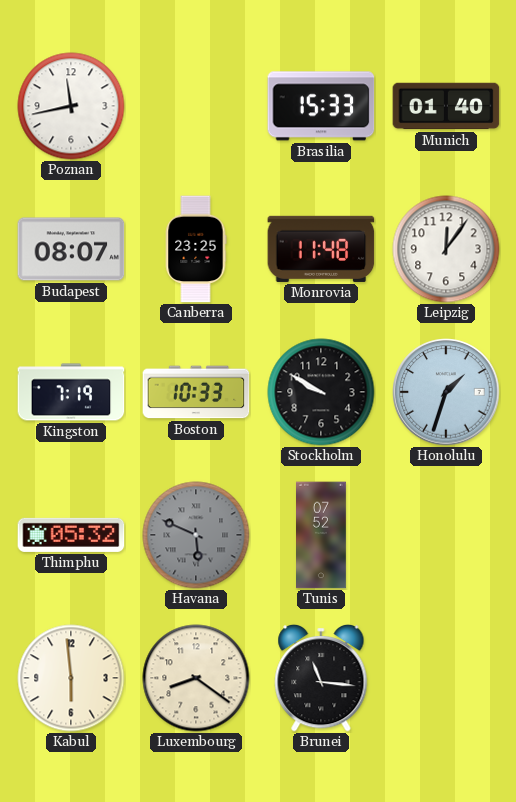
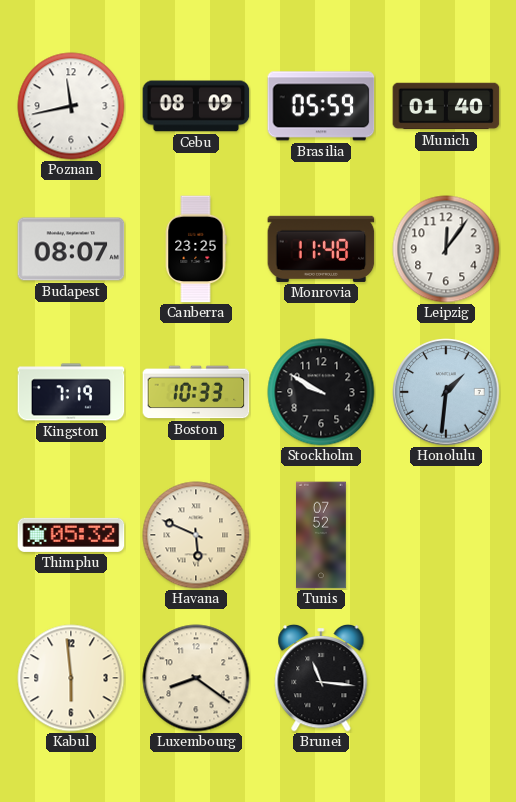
Cebu: none -> 08:09 (196, 106)
Brasilia: 15:33 -> 05:59 (321, 106)
Honolulu: 1:33 -> 1:31 (446, 392)
Havana dial: grey -> cream (196, 535)
